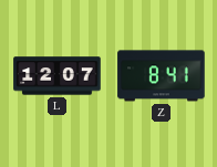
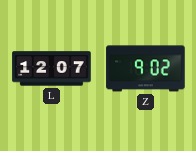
Z: 8:41 -> 9:02 (146, 69)
